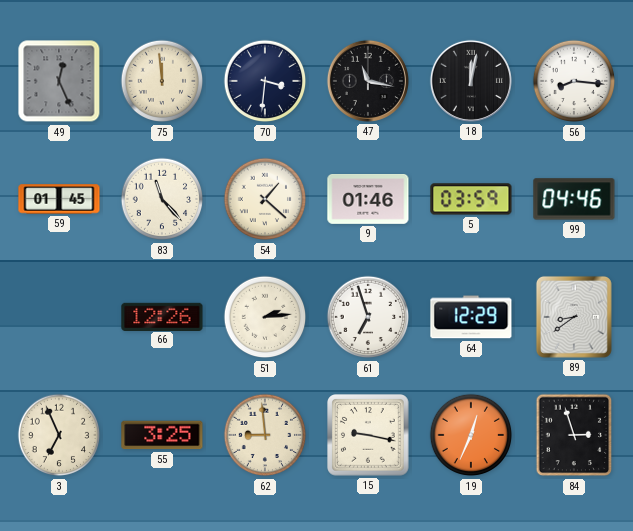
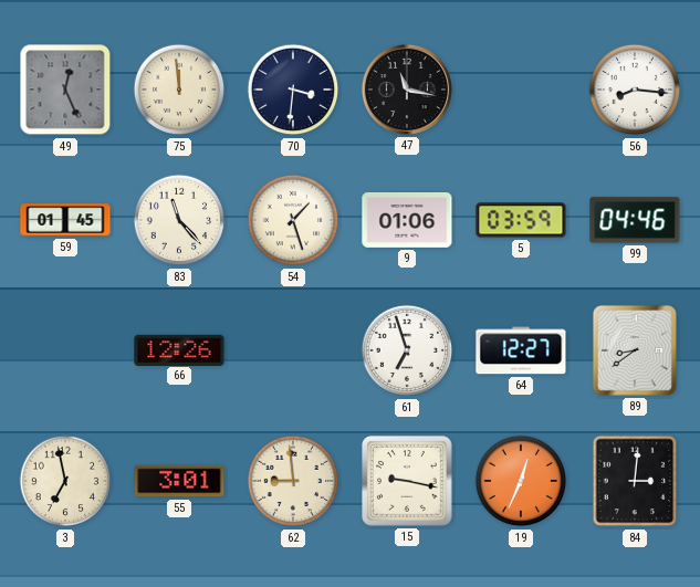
18: 12:02 -> none (471, 81)
54: 1:22 -> 1:27 (293, 220)
9: 01:46 -> 01:06 (407, 221)
51: 2:14 -> none (265, 317)
64: 12:29 -> 12:27 (521, 350)
3: 6:56 -> 6:58 (65, 481)
55: 3:25 -> 3:01 (179, 481)
84: 2:57 -> 3:01 (635, 481)
